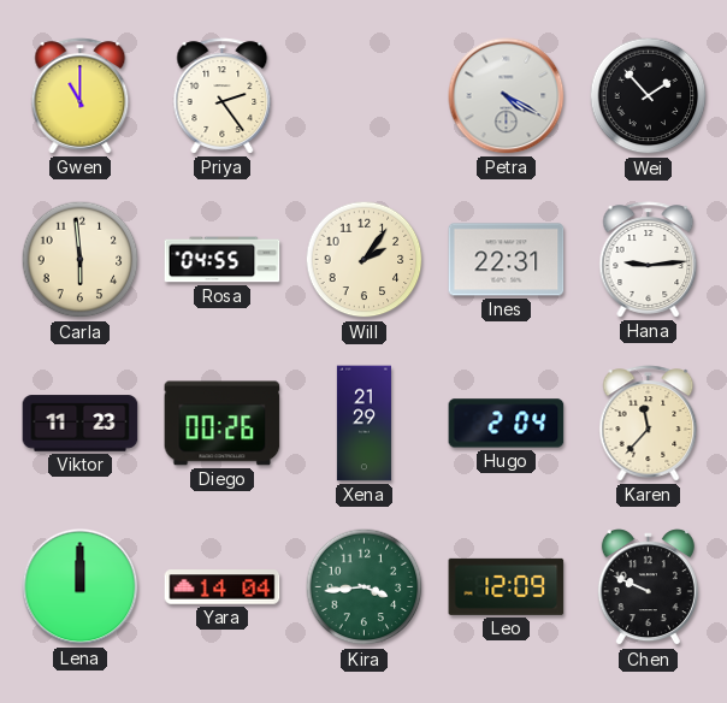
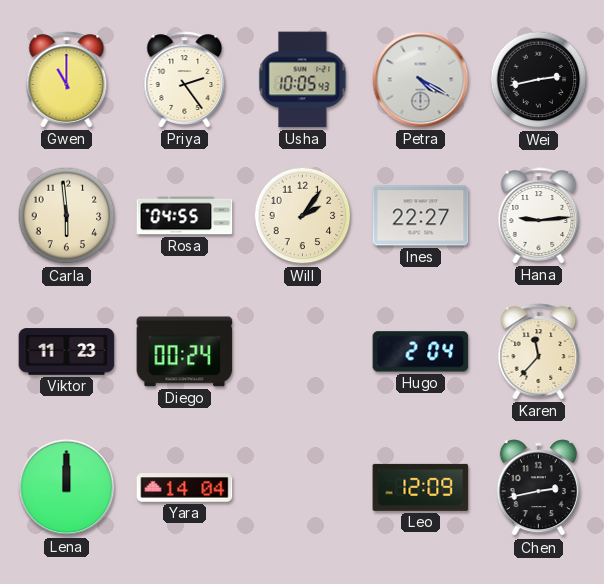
Usha: none -> 10:05 (303, 80)
Wei: 1:53 -> 2:43 (539, 80)
Ines: 22:31 -> 22:27 (421, 216)
Diego: 00:26 -> 00:24 (185, 352)
Xena: 21:29 -> none (363, 424)
Kira: 3:44 -> none (365, 587)
Chen: 9:49 -> 2:43 (538, 488)
